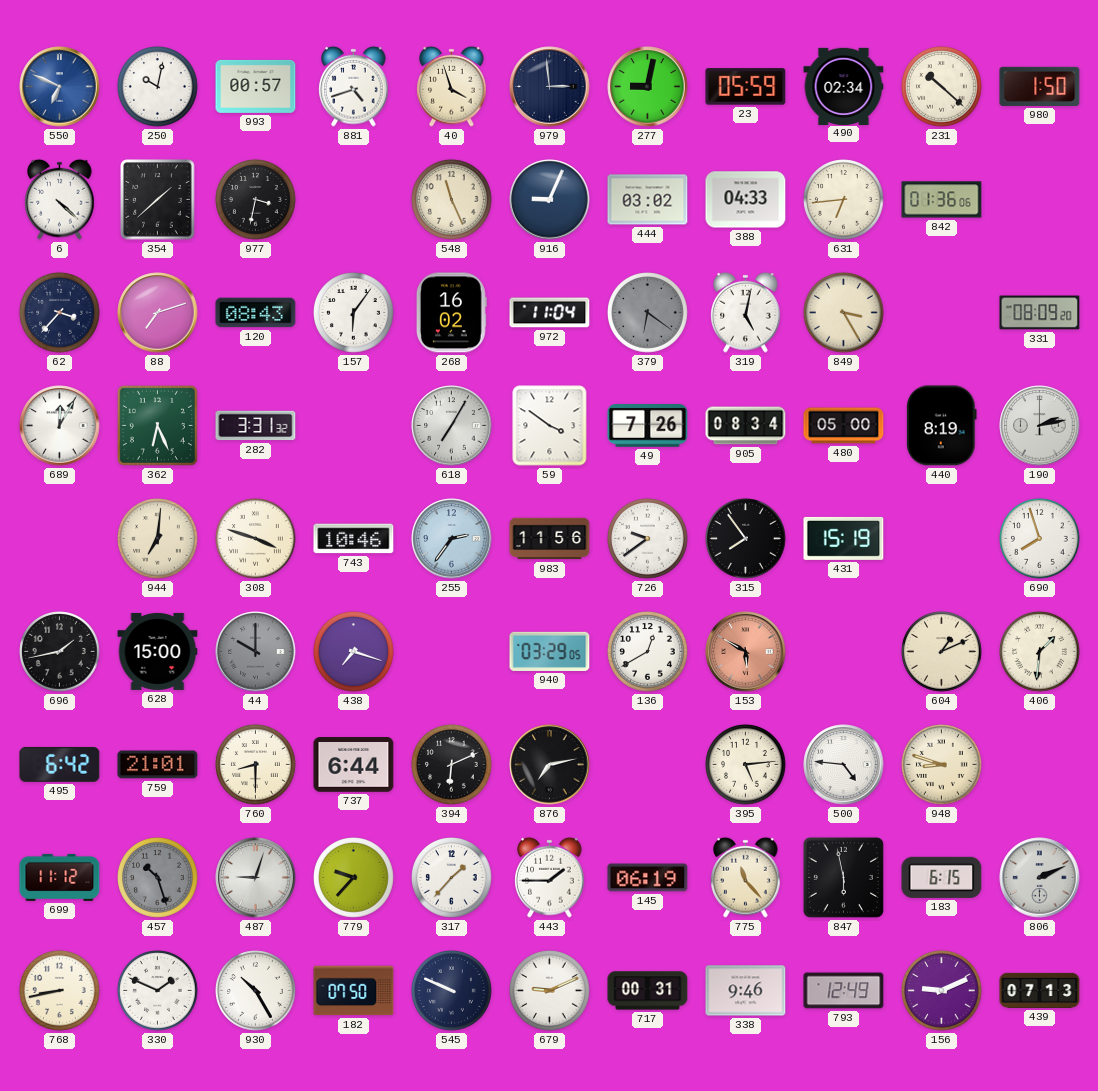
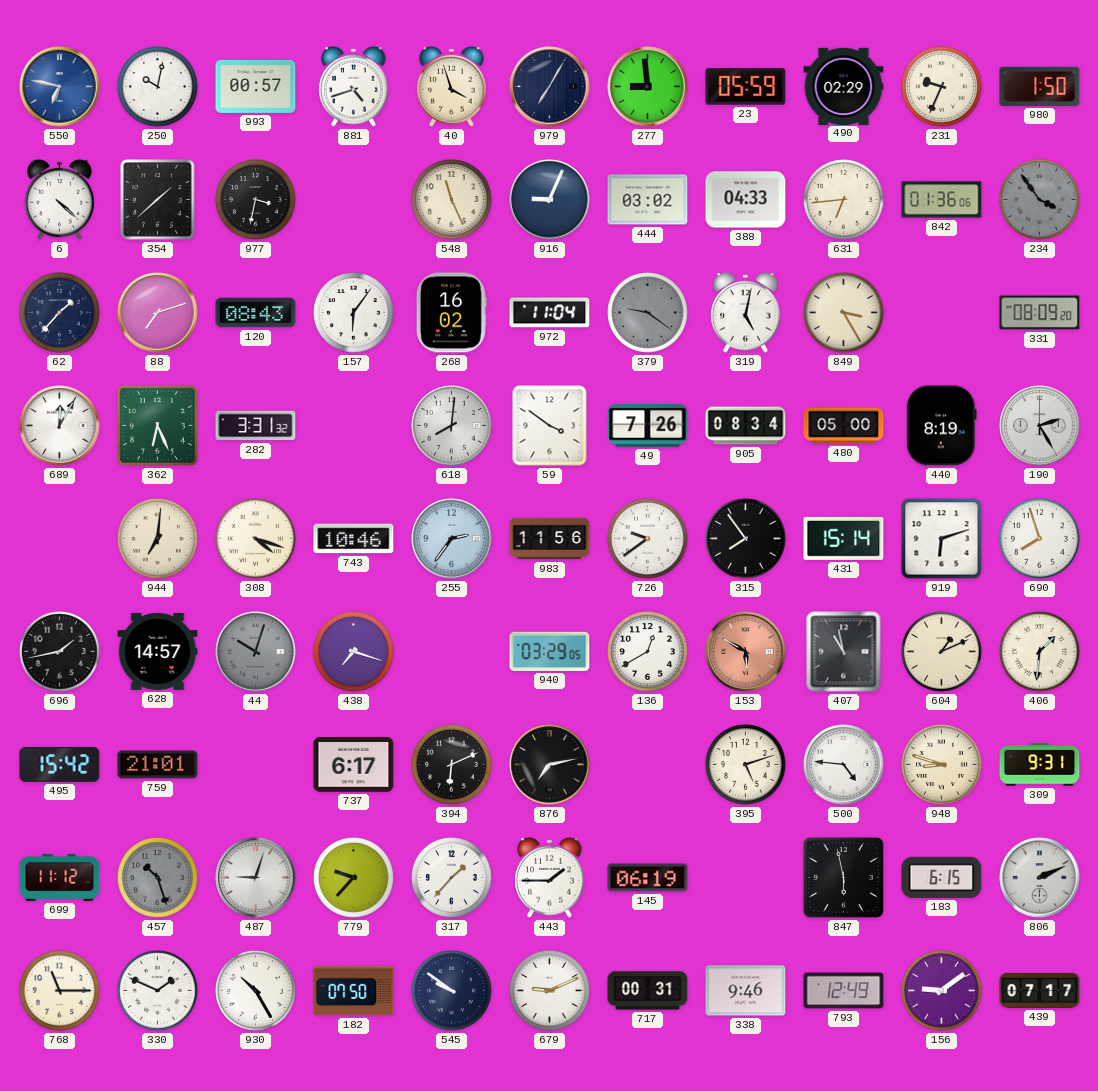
550: 6:49 -> 6:47 (60, 87)
979: 2:59 -> 7:05 (550, 87)
277: 9:02 -> 8:59 (648, 87)
490: 02:34 -> 02:29 (844, 86)
231: 10:22 -> 9:34 (942, 87)
234: none -> 3:54 (1040, 200)
62: 3:37 -> 1:37 (60, 313)
379: 6:21 -> 9:21 (648, 313)
618: 7:05 -> 8:01 (452, 426)
190: 2:13 -> 2:25 (1040, 426)
308: 3:48 -> 4:18 (256, 539)
431: 15:19 -> 15:14 (844, 538)
919: none -> 6:12 (942, 539)
628: 15:00 -> 14:57 (158, 651)
44: 10:00 -> 10:03 (256, 652)
407: none -> 10:58 (844, 652)
495: 6:42 -> 15:42 (60, 764)
760: 8:30 -> none (256, 765)
737: 6:44 -> 6:17 (354, 765)
395: 5:14 -> 5:12 (746, 765)
309: none -> 9:31 (1040, 765)
775: 11:23 -> none (746, 877)
768: 8:43 -> 11:15 (60, 991)
545: 9:49 -> 9:51 (452, 991)
156: 9:11 -> 9:09 (942, 991)
439: 07:13 -> 07:17 (1040, 990)
